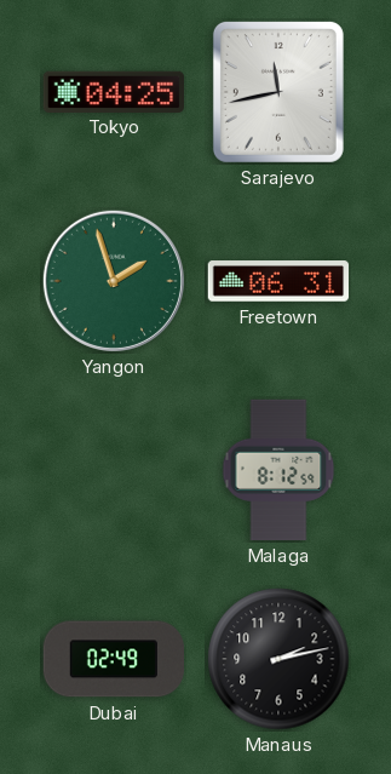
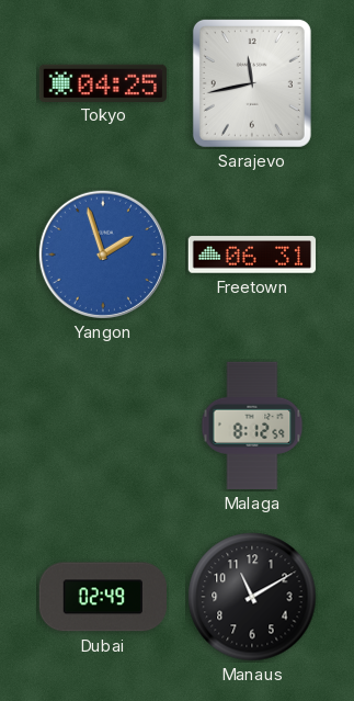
Yangon dial: green -> blue (103, 255)
Manaus: 2:13 -> 11:10 (252, 597)
